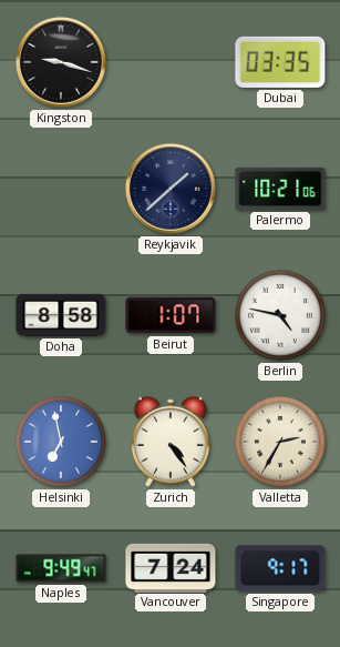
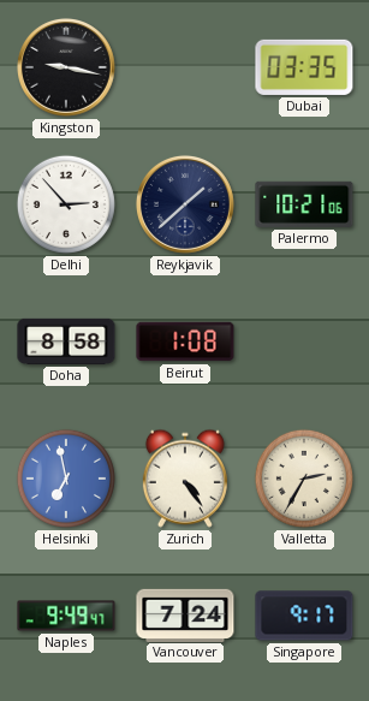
Kingston: 9:18 -> 9:17 (66, 67)
Delhi: none -> 2:53 (66, 204)
Beirut: 1:07 -> 1:08 (185, 341)
Berlin: 4:47 -> none (280, 315)
